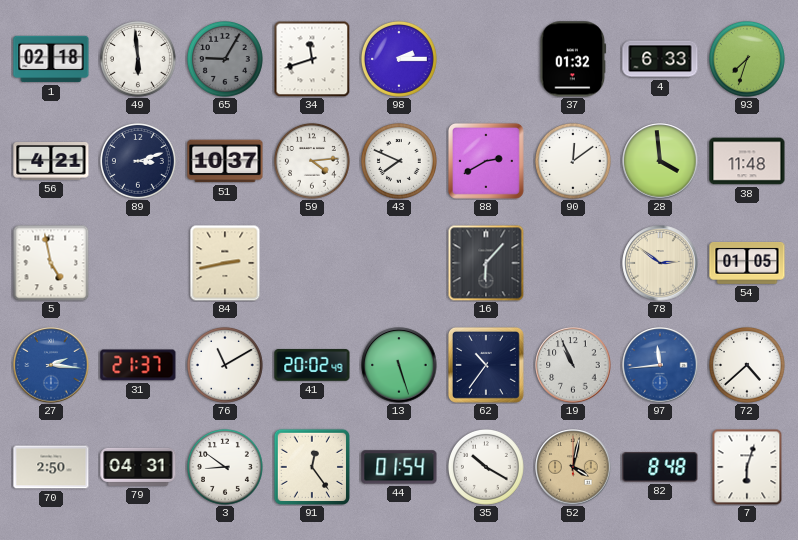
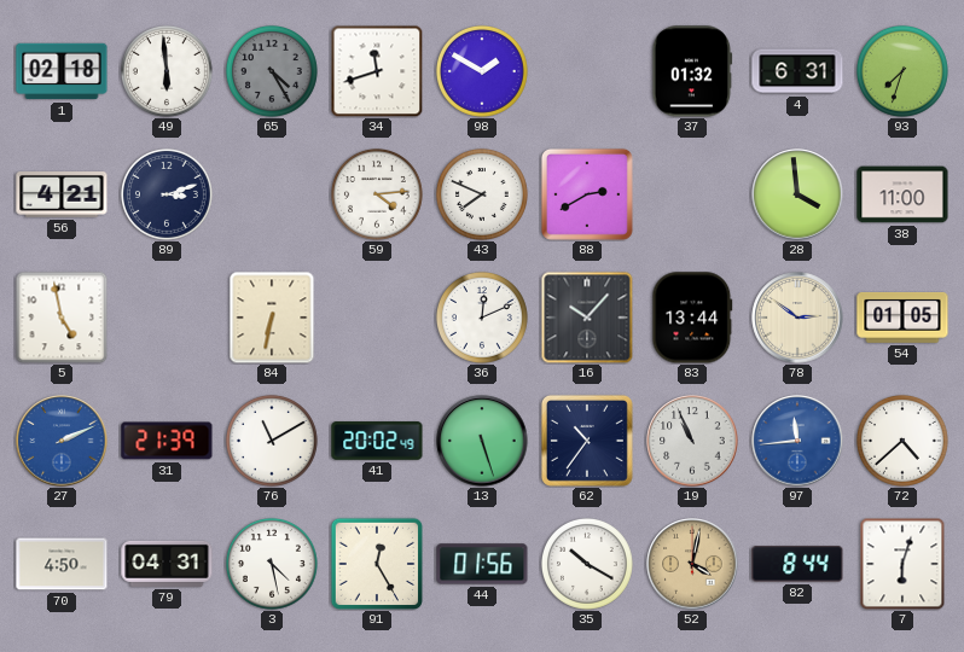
65: 9:05 -> 4:25 (272, 71)
98: 2:15 -> 1:50 (482, 71)
4: 6:33 -> 6:31 (797, 71)
51: 10:37 -> none (225, 161)
90: 12:09 -> none (573, 161)
38: 11:48 -> 11:00 (902, 194)
84: 2:43 -> 6:32 (272, 318)
36: none -> 12:11 (482, 318)
16: 6:07 -> 10:07 (587, 318)
83: none -> 13:44 (692, 318)
27: 2:16 -> 2:11 (62, 441)
31: 21:37 -> 21:39 (167, 441)
70: 2:50 -> 4:50 (62, 564)
3: 8:51 -> 4:28 (272, 564)
91: 12:24 -> 12:25 (376, 563)
44: 01:54 -> 01:56 (482, 564)
82: 8:48 -> 8:44 (797, 564)
